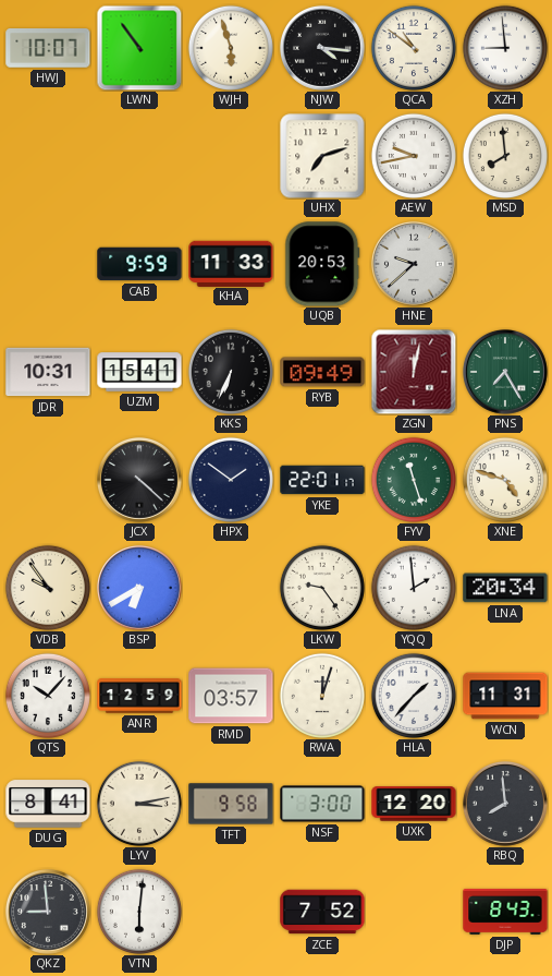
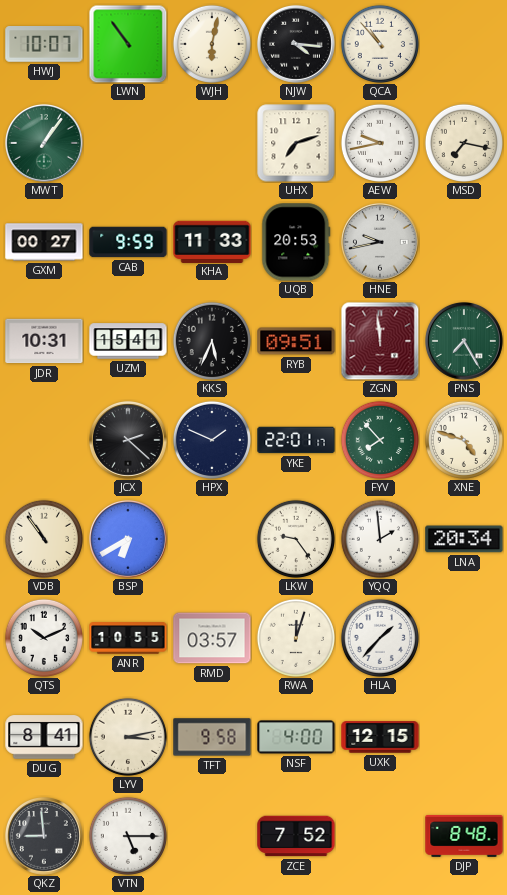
WJH: 5:57 -> 6:02 (212, 44)
QCA: 10:51 -> 10:53 (380, 44)
XZH: 8:59 -> none (505, 48)
MWT: none -> 1:06 (44, 143)
MSD: 7:59 -> 7:17 (464, 143)
GXM: none -> 00:27 (44, 242)
HNE: 9:38 -> 9:43 (380, 242)
KKS: 6:34 -> 5:34 (212, 341)
RYB: 09:49 -> 09:51 (296, 341)
ZGN: 12:02 -> 11:59 (380, 341)
JCX: 4:22 -> 2:22 (128, 440)
HPX: 1:51 -> 1:49 (212, 440)
FYV: 11:27 -> 7:53 (380, 440)
VDB: 9:54 -> 10:54 (44, 539)
QTS: 10:07 -> 10:11 (44, 638)
ANR: 12:59 -> 10:55 (128, 638)
WCN: 11:31 -> none (505, 696)
NSF: 3:00 -> 4:00 (296, 737)
UXK: 12:20 -> 12:15 (380, 737)
RBQ: 7:59 -> none (505, 804)
VTN: 6:01 -> 5:15 (128, 836)
DJP: 8:43 -> 8:48 (464, 836)
